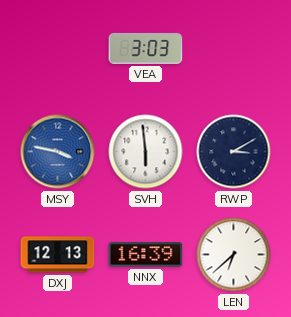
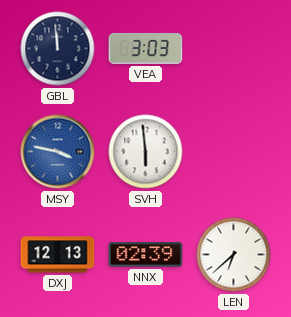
GBL: none -> 11:59 (58, 49)
RWP: 3:10 -> none (234, 152)
NNX: 16:39 -> 02:39 (146, 255)
